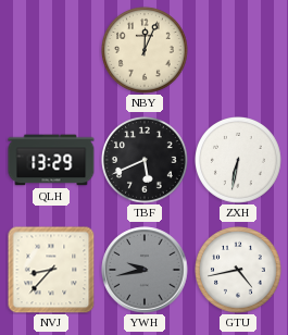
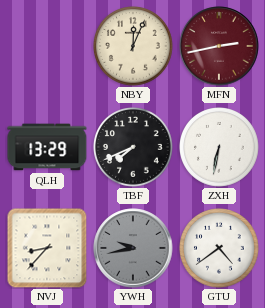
MFN: none -> 2:43 (219, 46)
TBF: 5:41 -> 7:41 (134, 148)
GTU: 4:43 -> 4:39 (220, 249)
